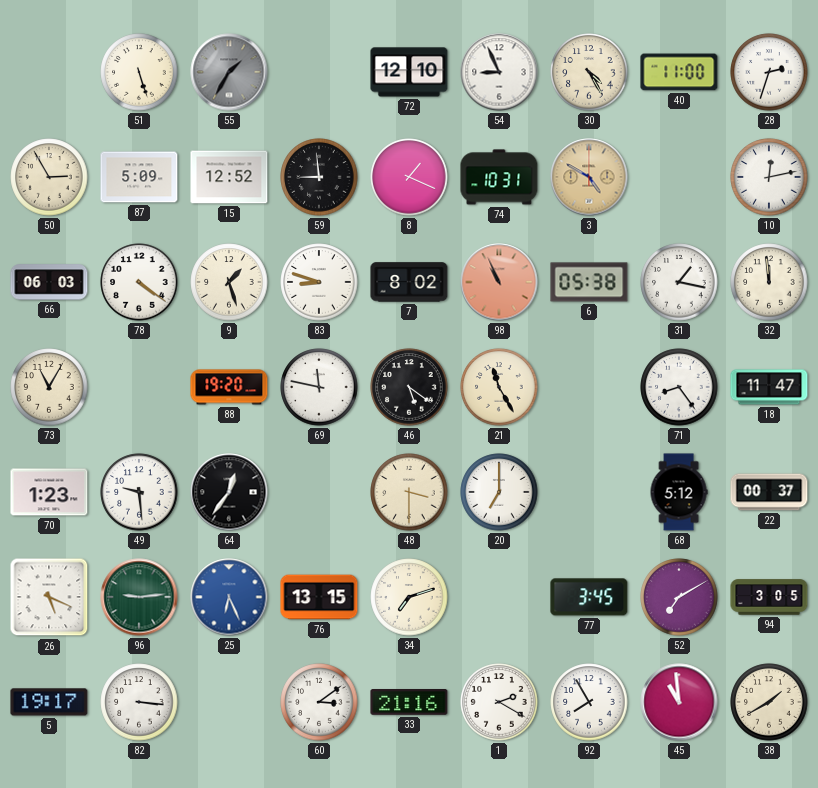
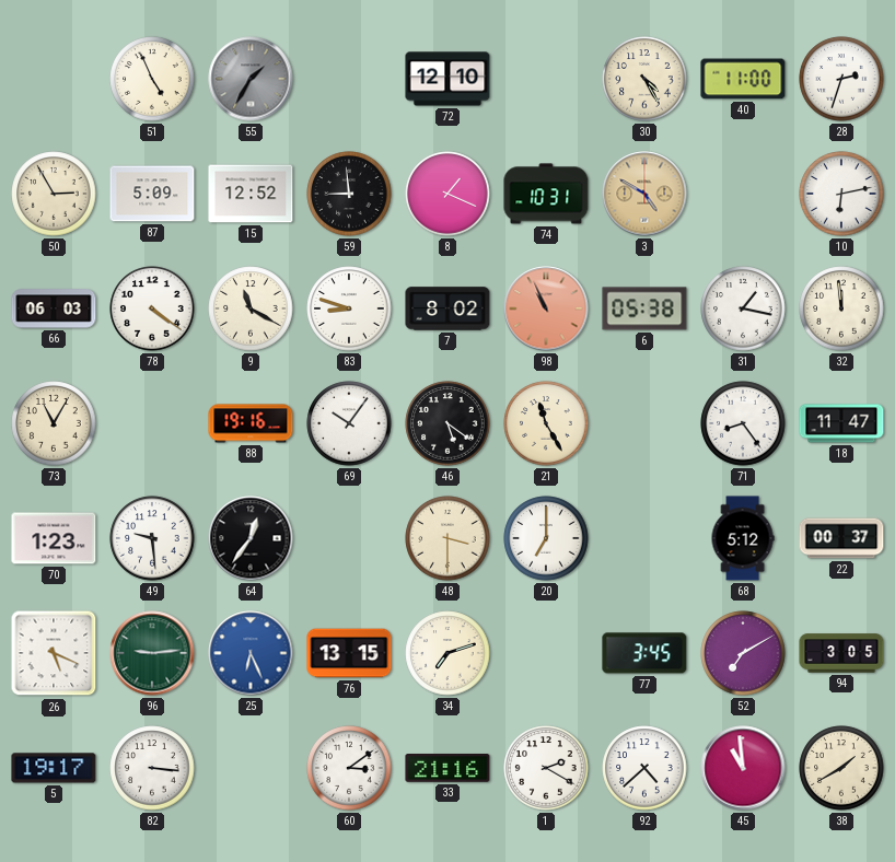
51: 5:27 -> 4:56 (152, 79)
54: 8:56 -> none (499, 72)
10: 12:13 -> 6:13 (841, 194)
9: 1:27 -> 11:20 (251, 308)
88: 19:20 -> 19:16 (251, 423)
69: 11:47 -> 10:06 (349, 423)
92: 7:55 -> 4:38 (644, 768)
